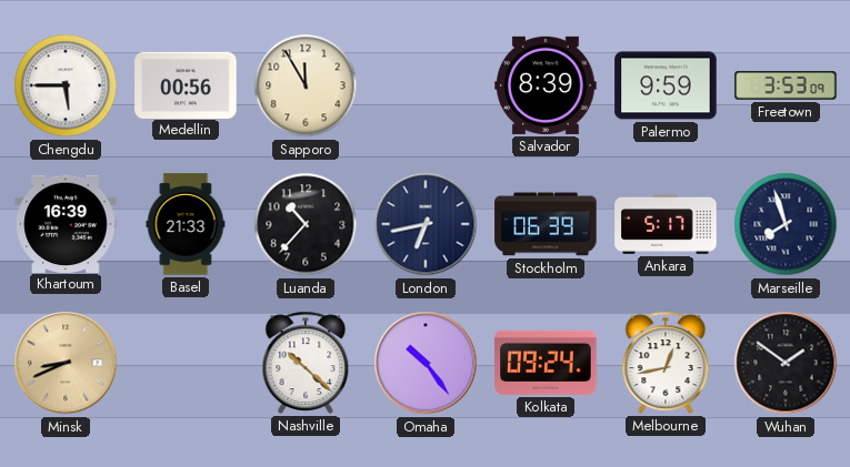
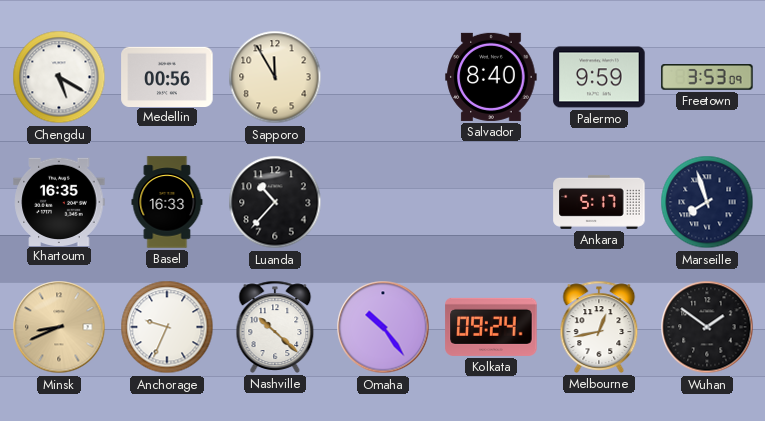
Chengdu: 5:45 -> 5:20 (59, 77)
Salvador: 8:39 -> 8:40 (491, 77)
Khartoum: 16:39 -> 16:35 (59, 201)
Basel: 21:33 -> 16:33 (167, 202)
London: 6:43 -> none (426, 224)
Stockholm: 06:39 -> none (546, 224)
Anchorage: none -> 9:34 (167, 327)
